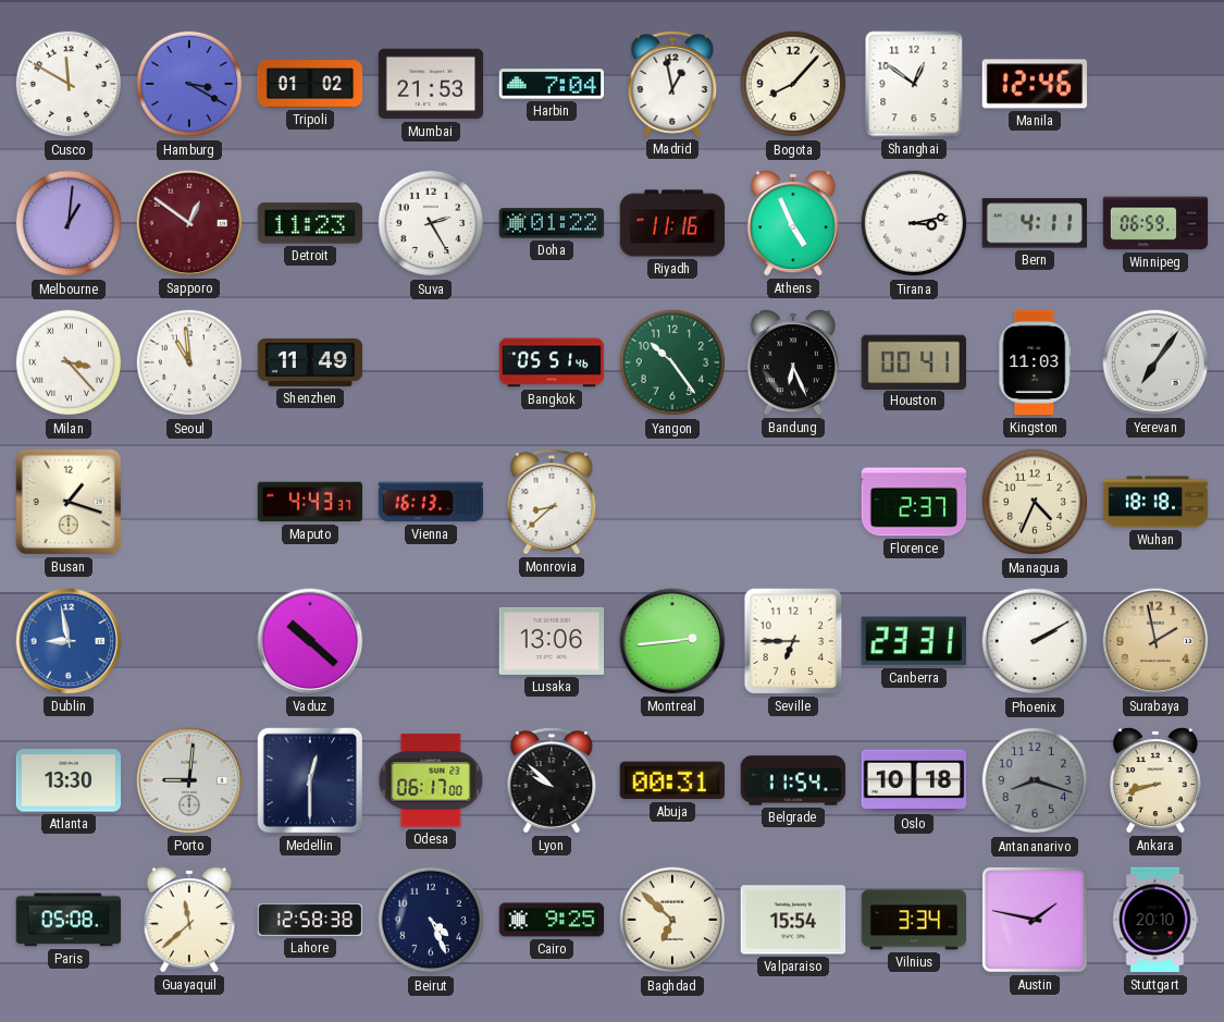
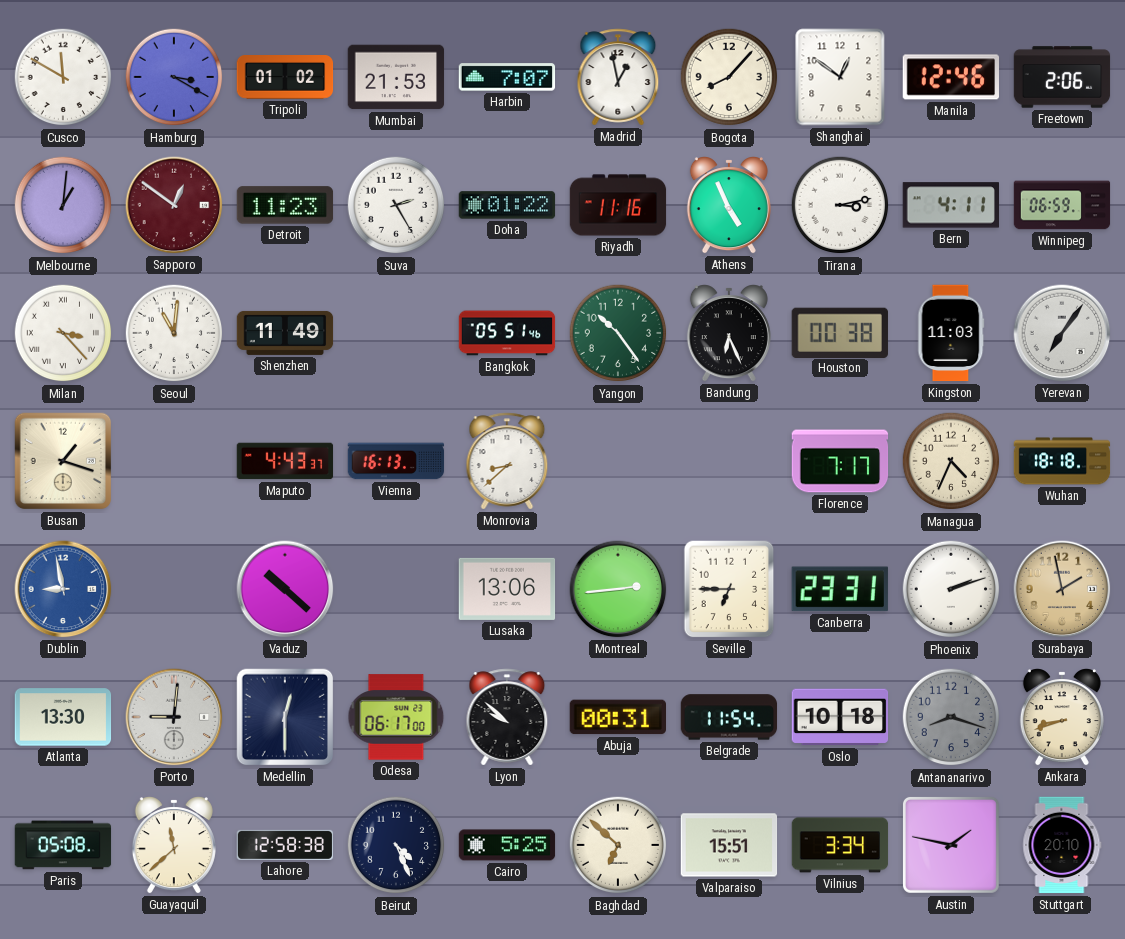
Harbin: 7:04 -> 7:07 (507, 77)
Freetown: none -> 2:06 (1062, 77)
Seoul: 10:59 -> 11:01 (174, 333)
Houston: 00:41 -> 00:38 (839, 332)
Florence: 2:37 -> 7:17 (840, 461)
Phoenix: 2:10 -> 2:12 (951, 589)
Cairo: 9:25 -> 5:25 (507, 845)
Valparaiso: 15:54 -> 15:51 (729, 845)
